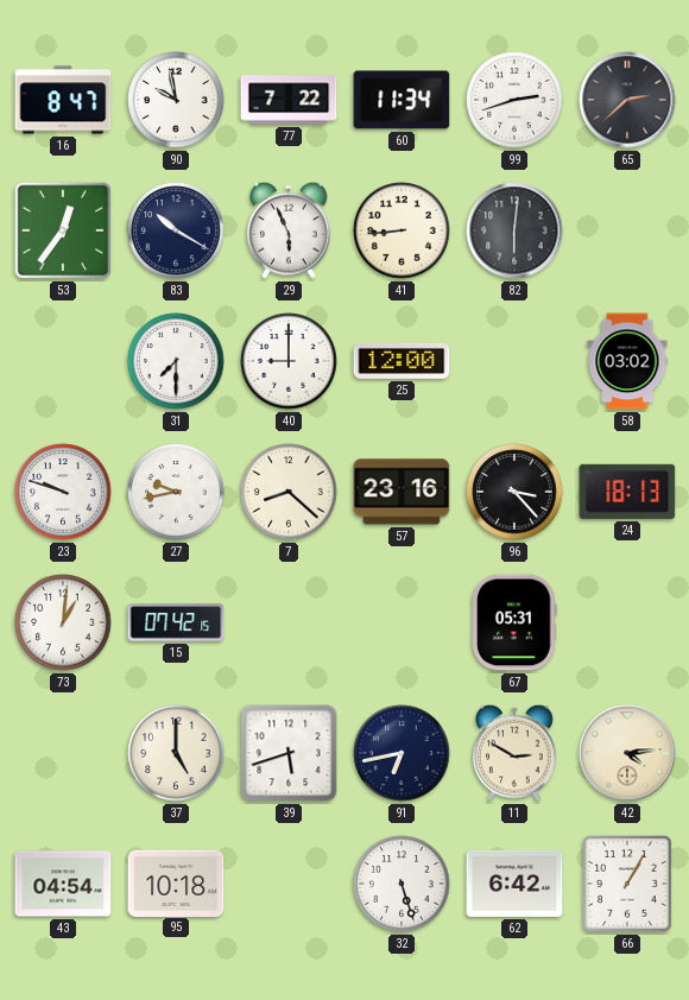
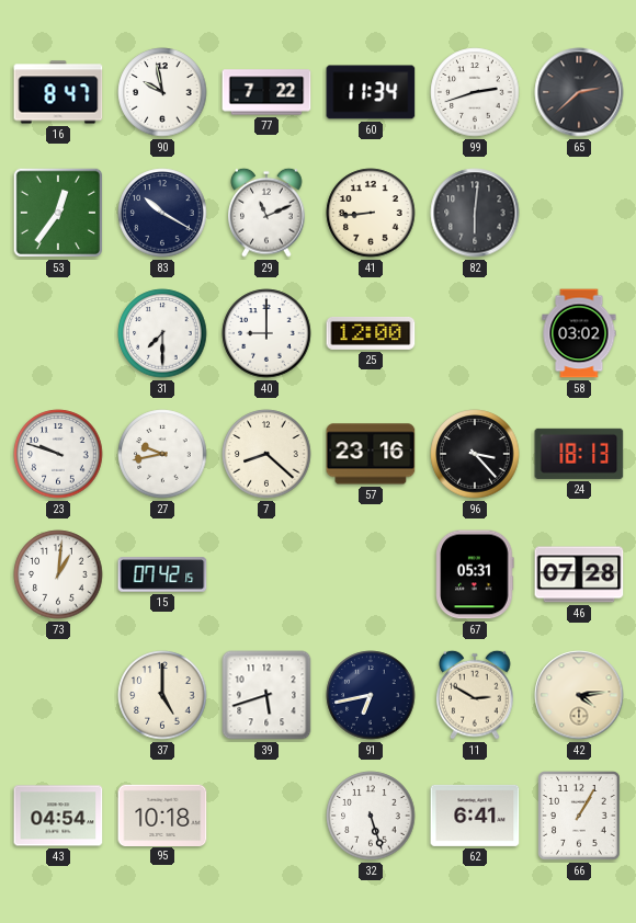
29: 5:56 -> 11:11 (266, 213)
46: none -> 07:28 (579, 574)
62: 6:42 -> 6:41 (475, 816)
